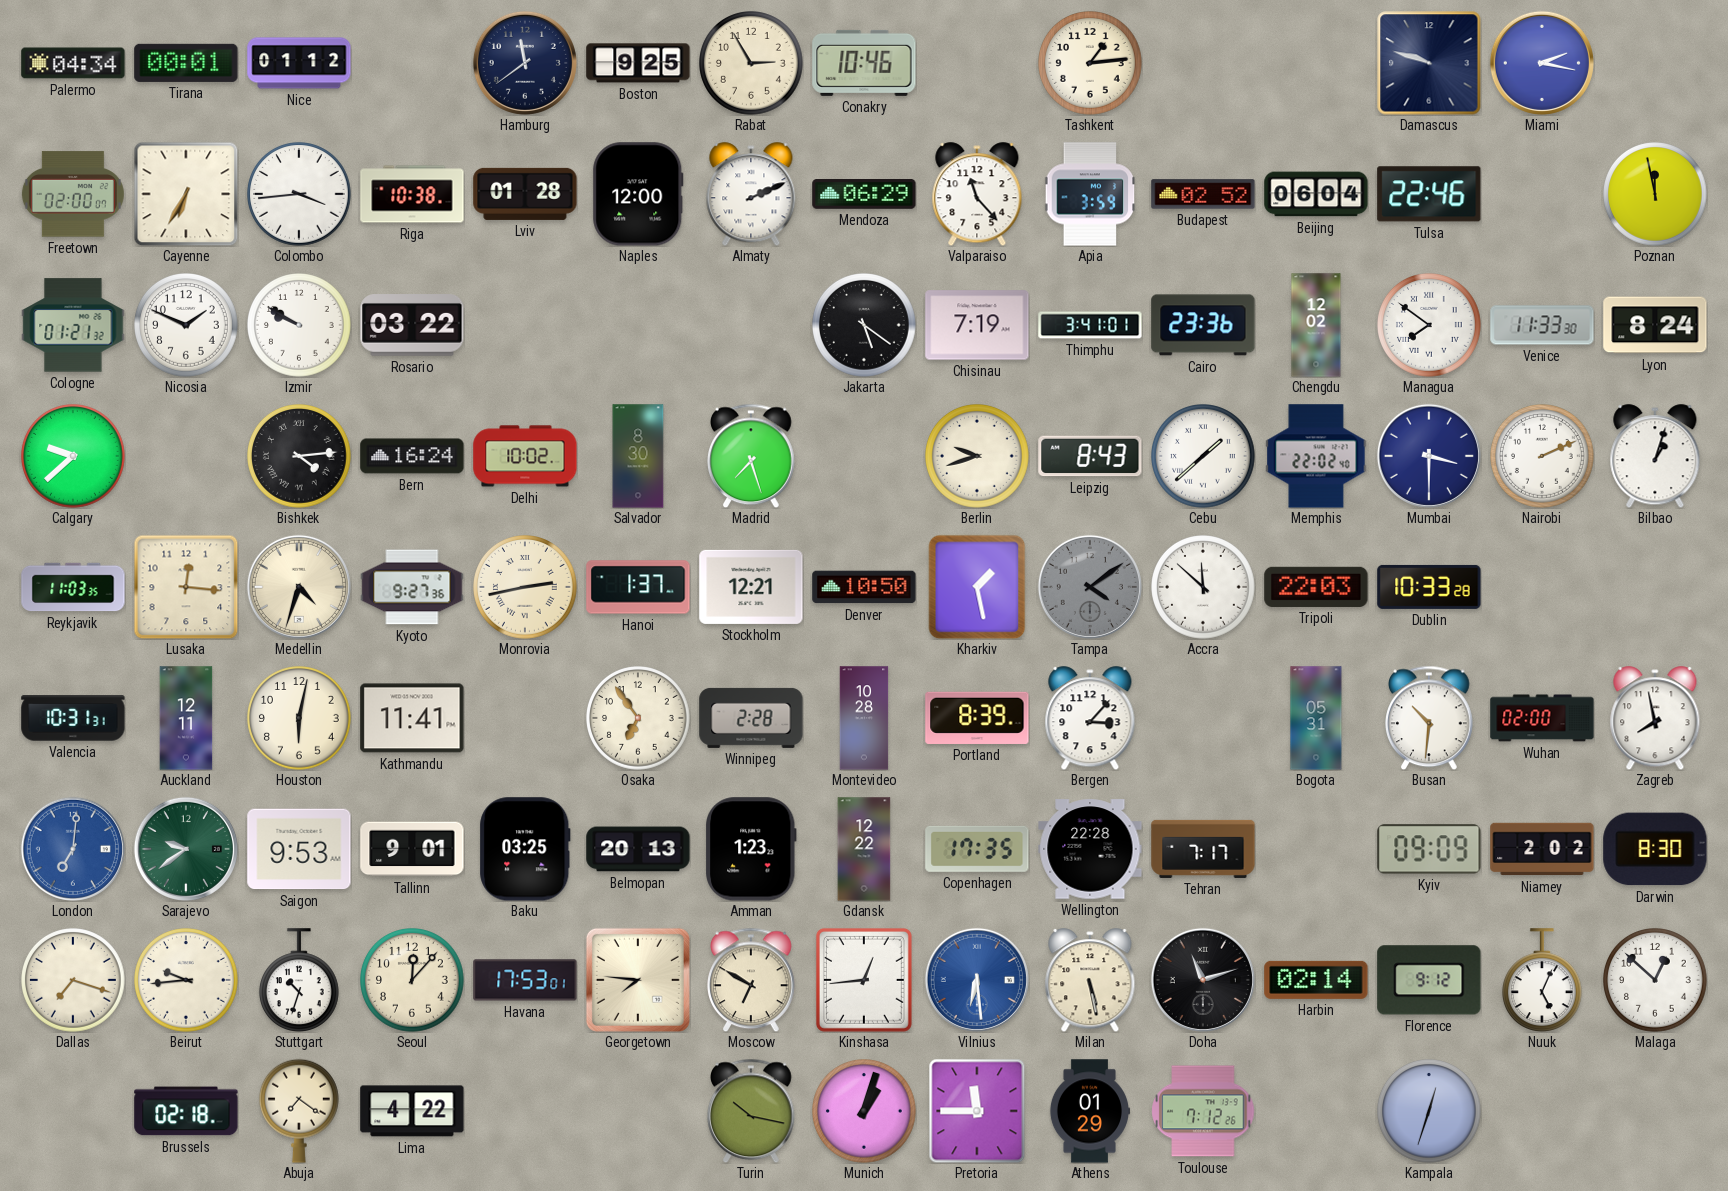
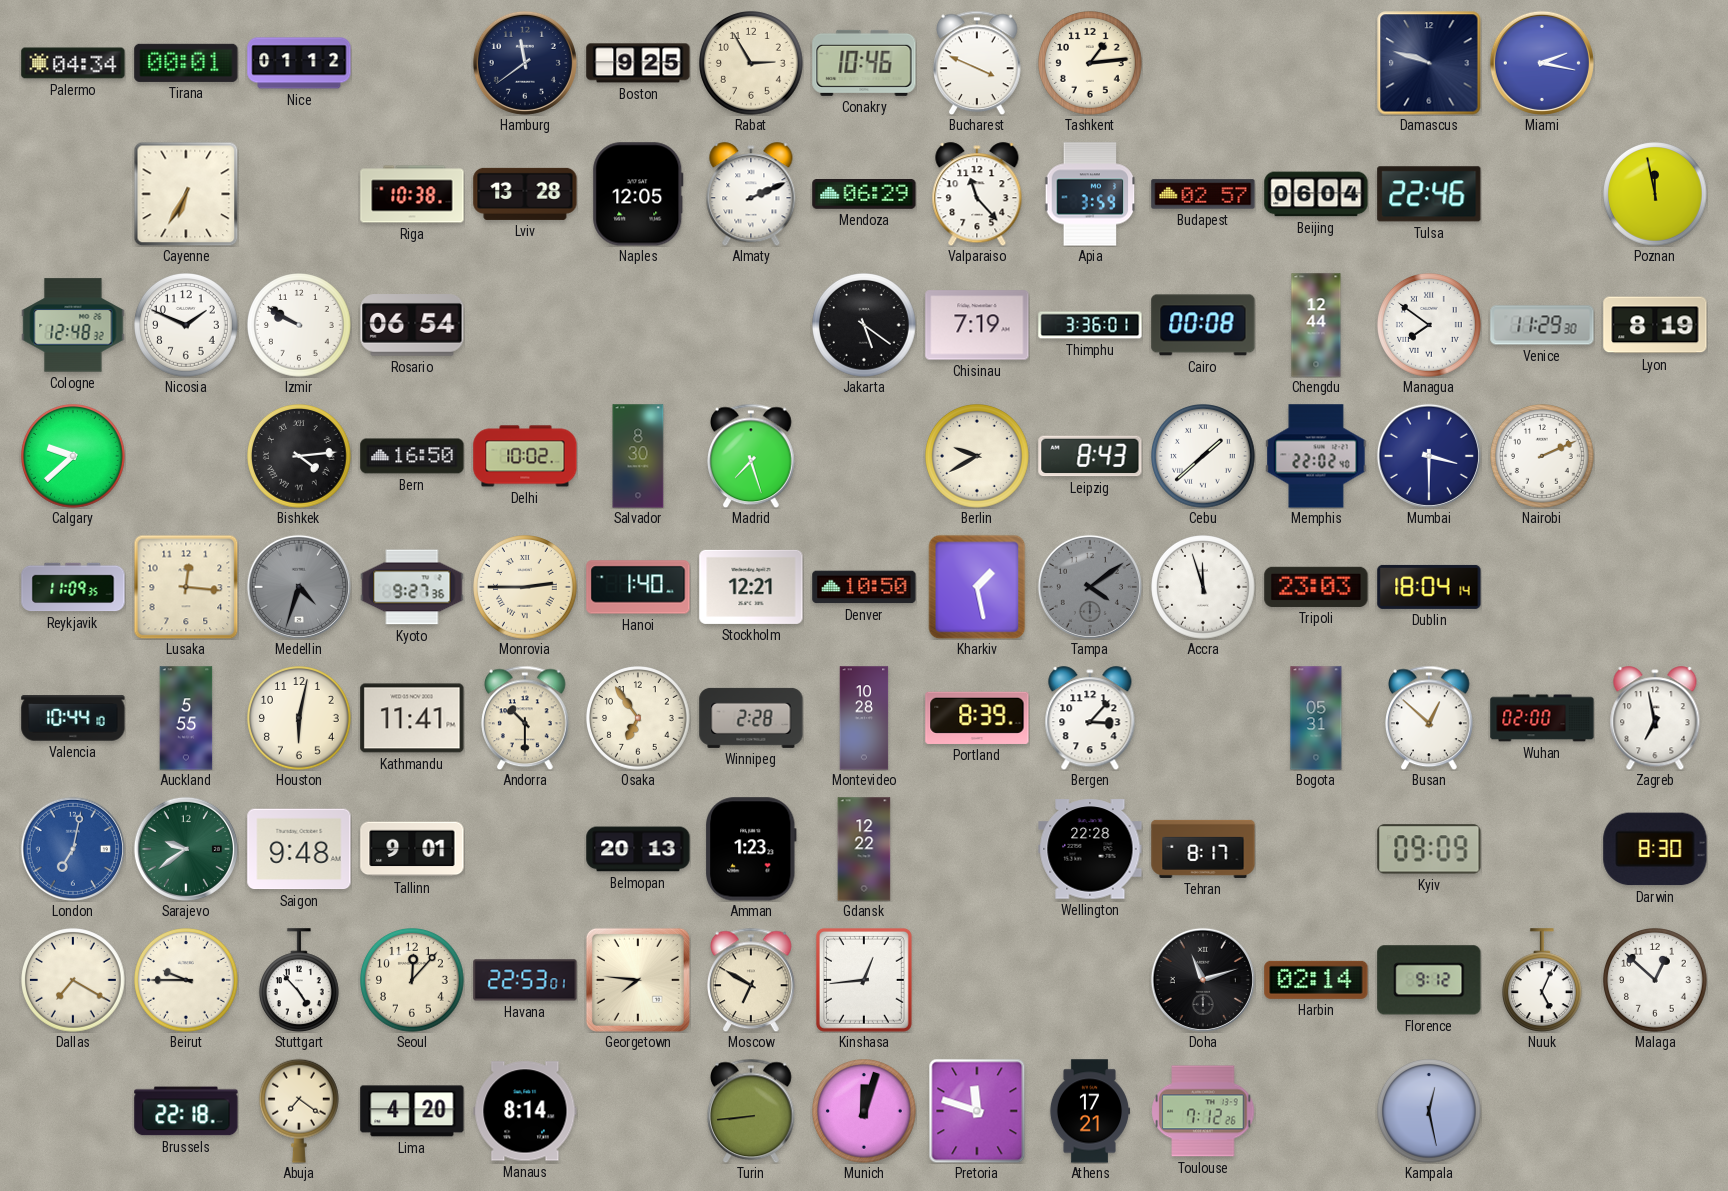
Bucharest: none -> 3:49 (978, 63)
Freetown: 02:00 -> none (73, 194)
Colombo: 3:44 -> none (300, 195)
Lviv: 01:28 -> 13:28 (525, 194)
Naples: 12:00 -> 12:05 (638, 194)
Budapest: 02:52 -> 02:57 (1203, 194)
Cologne: 01:21 -> 12:48 (73, 325)
Rosario: 03:22 -> 06:54 (412, 325)
Thimphu: 3:41 -> 3:36 (1090, 325)
Cairo: 23:36 -> 00:08 (1203, 325)
Chengdu: 12:02 -> 12:44 (1316, 325)
Venice: 11:33 -> 11:29 (1542, 325)
Lyon: 8:24 -> 8:19 (1655, 325)
Bern: 16:24 -> 16:50 (412, 456)
Berlin: 9:42 -> 9:40 (978, 457)
Bilbao: 1:03 -> none (1655, 456)
Reykjavik: 11:03 -> 11:09 (73, 587)
Medellin dial: cream -> grey (299, 587)
Monrovia: 2:43 -> 2:45 (526, 588)
Hanoi: 1:37 -> 1:40 (638, 587)
Accra: 11:52 -> 11:57 (1204, 588)
Tripoli: 22:03 -> 23:03 (1316, 587)
Dublin: 10:33 -> 18:04 (1429, 587)
Valencia: 10:31 -> 10:44 (73, 718)
Auckland: 12:11 -> 5:55 (186, 718)
Andorra: none -> 10:30 (526, 718)
Busan: 10:31 -> 12:52 (1430, 718)
Zagreb: 7:58 -> 6:58 (1655, 718)
London: 7:01 -> 7:02 (73, 849)
Saigon: 9:53 -> 9:48 (299, 849)
Baku: 03:25 -> none (525, 849)
Copenhagen: 17:35 -> none (977, 849)
Tehran: 7:17 -> 8:17 (1203, 849)
Niamey: 2:02 -> none (1542, 849)
Dallas: 7:18 -> 7:20 (74, 981)
Beirut: 9:44 -> 9:45 (187, 981)
Stuttgart: 10:33 -> 4:53 (299, 980)
Havana: 17:53 -> 22:53 (525, 980)
Vilnius: 6:29 -> none (977, 980)
Milan: 5:28 -> none (1090, 980)
Brussels: 02:18 -> 22:18 (186, 1111)
Lima: 4:22 -> 4:20 (412, 1111)
Manaus: none -> 8:14 (525, 1111)
Turin: 10:17 -> 8:44 (752, 1111)
Munich: 1:03 -> 12:03 (865, 1112)
Pretoria: 11:45 -> 11:48 (977, 1111)
Athens: 01:29 -> 17:21 (1089, 1111)
Kampala: 12:33 -> 12:28 (1430, 1112)
